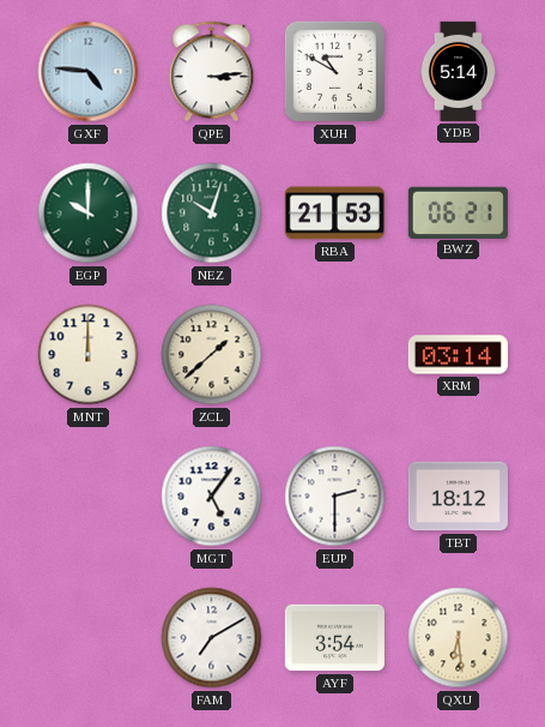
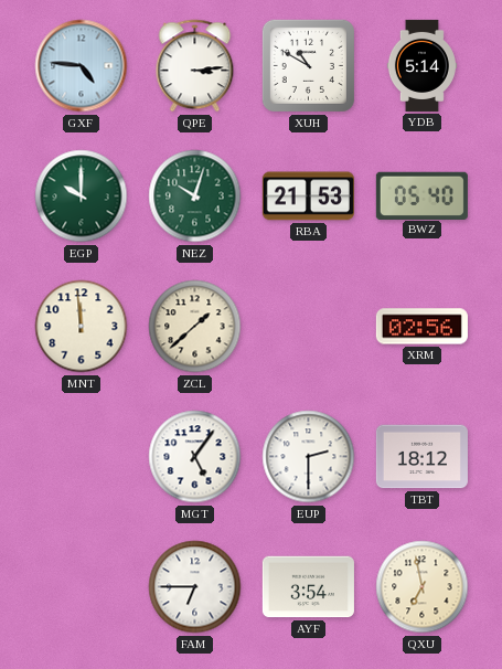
BWZ: 06:21 -> 05:40 (421, 195)
MNT: 12:00 -> 11:59 (82, 327)
XRM: 03:14 -> 02:56 (421, 327)
FAM: 7:10 -> 6:45 (195, 587)
QXU: 6:29 -> 6:58 (423, 587)
